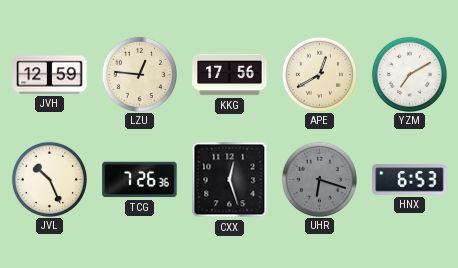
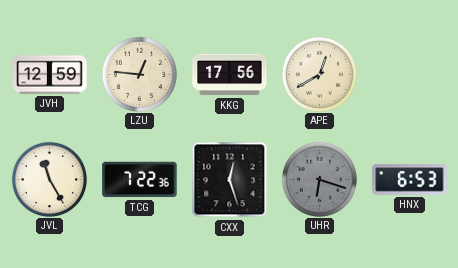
YZM: 7:10 -> none (409, 74)
JVL: 10:26 -> 11:25 (49, 179)
TCG: 7:26 -> 7:22 (140, 180)
